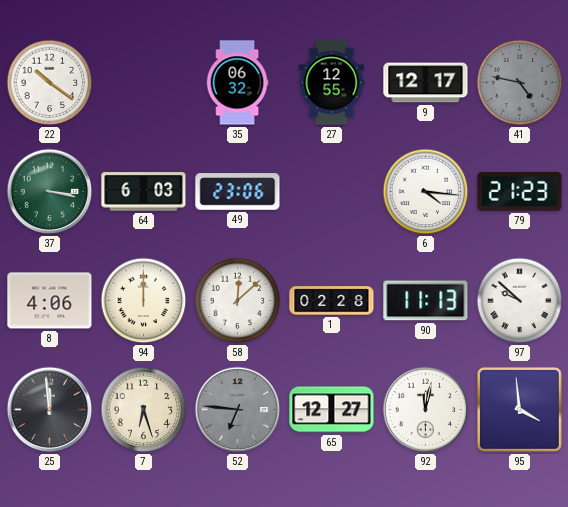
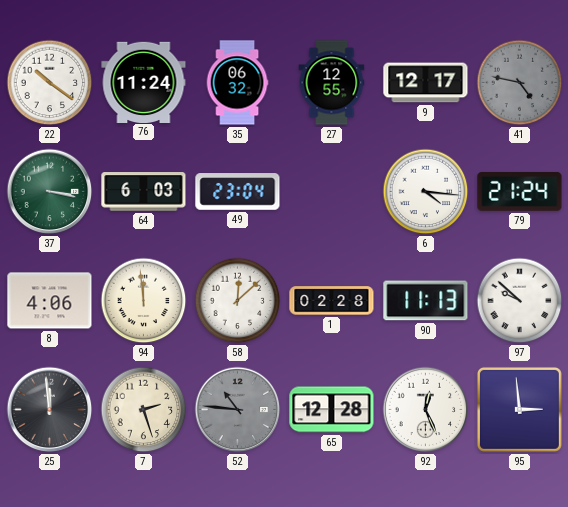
76: none -> 11:24 (144, 82)
49: 23:06 -> 23:04 (238, 192)
79: 21:23 -> 21:24 (520, 191)
94: 12:00 -> 11:59 (144, 301)
7: 6:27 -> 2:27 (144, 410)
52: 6:46 -> 10:46 (238, 410)
65: 12:27 -> 12:28 (332, 410)
92: 12:02 -> 12:26 (426, 410)
95: 3:59 -> 2:59 (519, 409)
